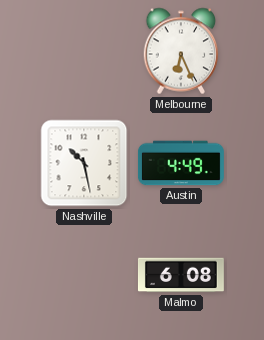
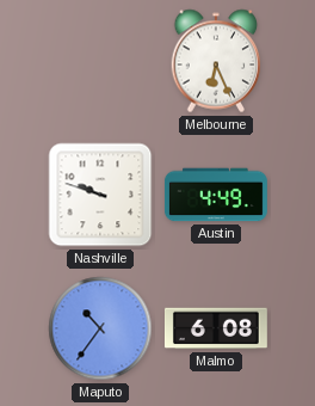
Nashville: 10:28 -> 9:48 (100, 195)
Maputo: none -> 10:36 (100, 328)
